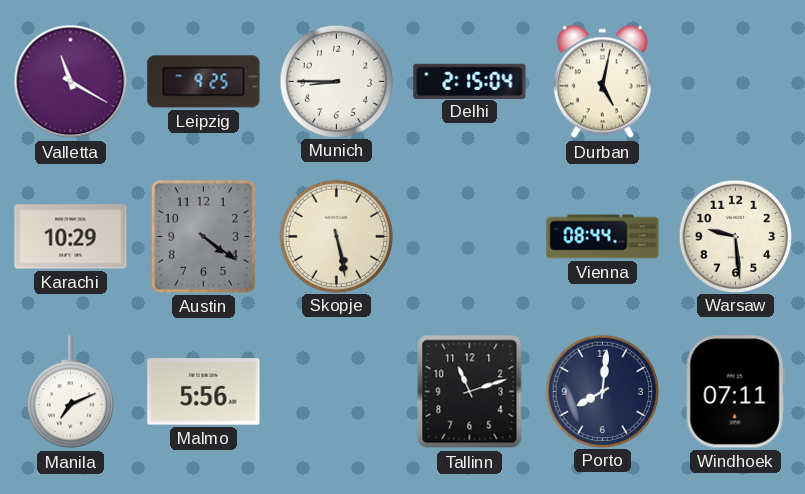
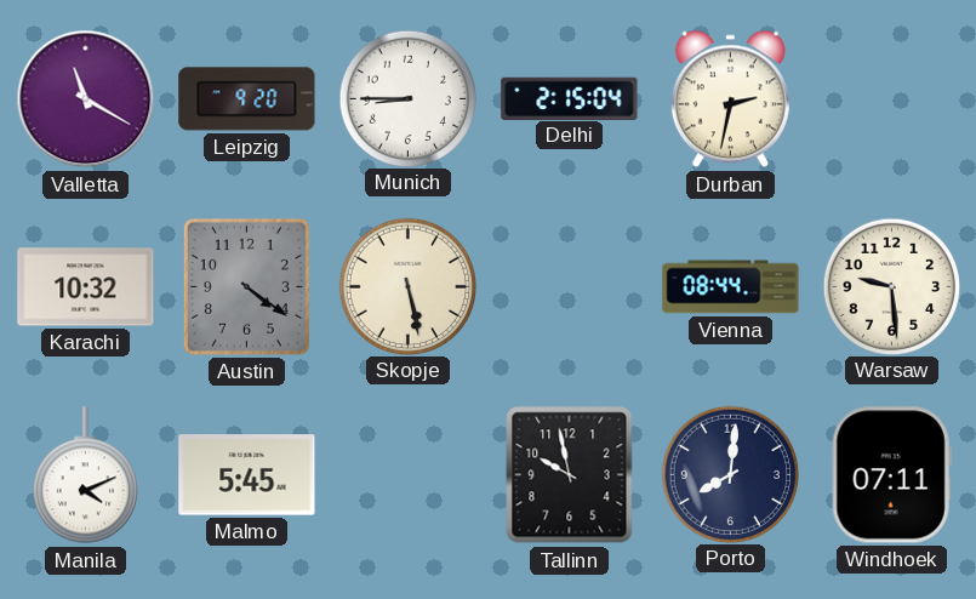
Leipzig: 9:25 -> 9:20 (247, 99)
Durban: 5:02 -> 2:32 (730, 99)
Karachi: 10:29 -> 10:32 (86, 287)
Manila: 7:11 -> 4:11 (85, 475)
Malmo: 5:56 -> 5:45 (247, 475)
Tallinn: 11:12 -> 9:58 (570, 475)
